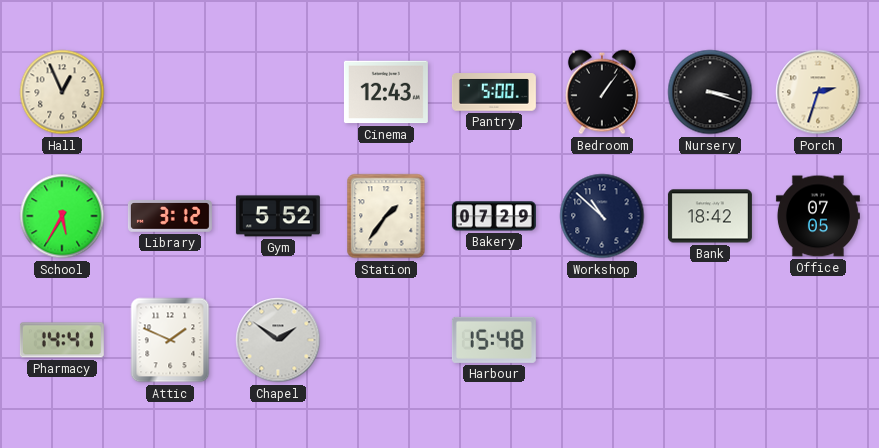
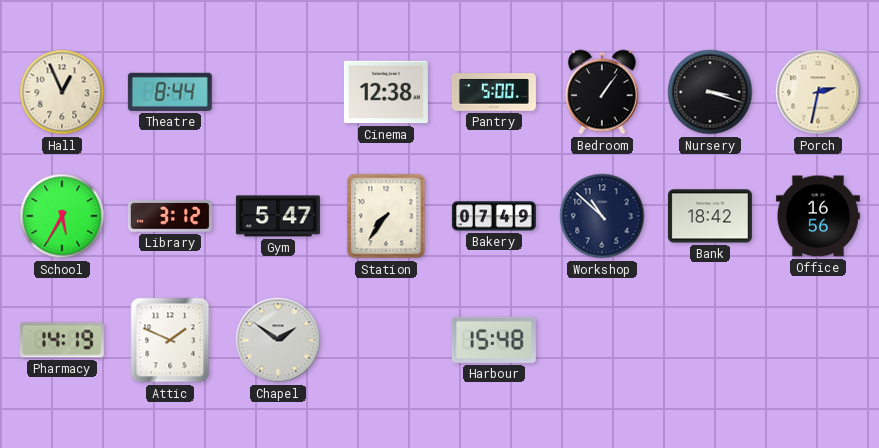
Theatre: none -> 8:44 (170, 92)
Cinema: 12:43 -> 12:38 (386, 92)
Porch: 2:33 -> 2:32 (818, 92)
Gym: 5:52 -> 5:47 (278, 216)
Station: 1:36 -> 7:36 (386, 216)
Bakery: 07:29 -> 07:49 (494, 216)
Office: 07:05 -> 16:56 (818, 216)
Pharmacy: 14:41 -> 14:19 (62, 340)
